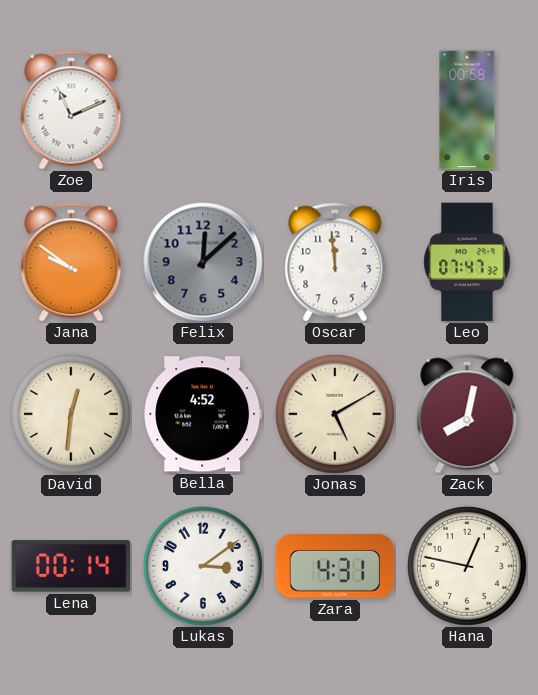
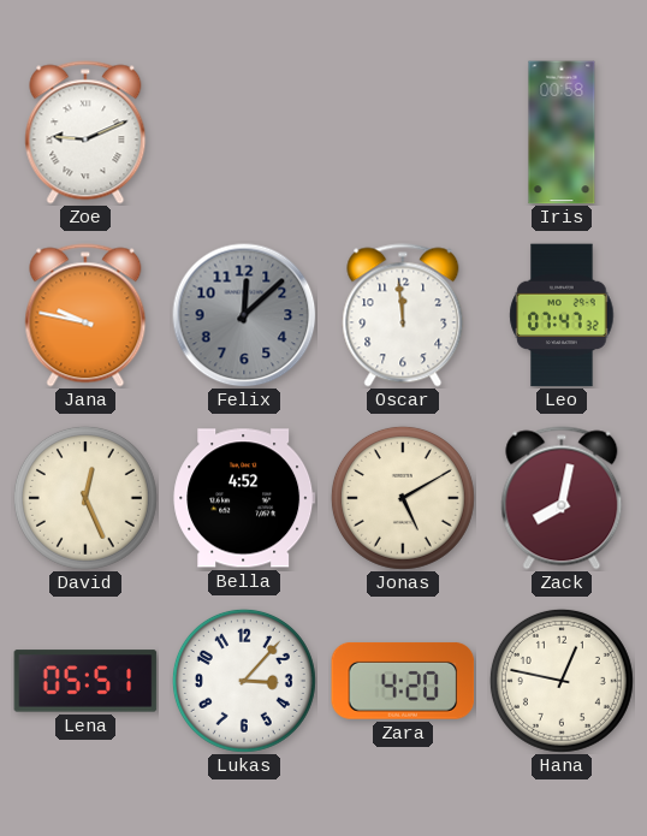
Zoe: 11:11 -> 9:11 (85, 132)
Jana: 9:51 -> 9:47 (85, 315)
David: 12:31 -> 12:26 (85, 498)
Lena: 00:14 -> 05:51 (85, 681)
Lukas: 3:09 -> 3:07 (244, 681)
Zara: 4:31 -> 4:20 (403, 681)
